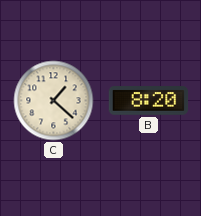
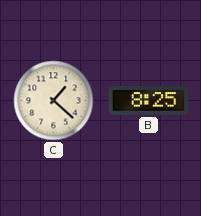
B: 8:20 -> 8:25 (149, 101)
